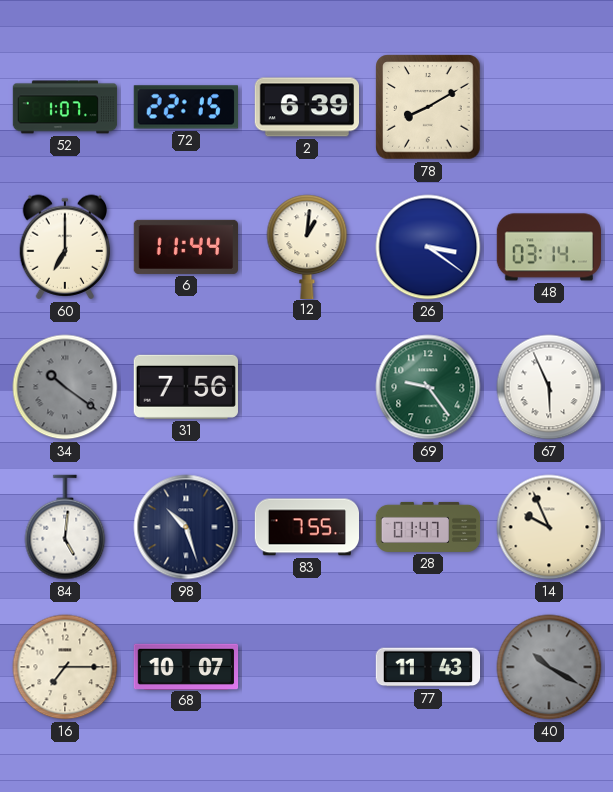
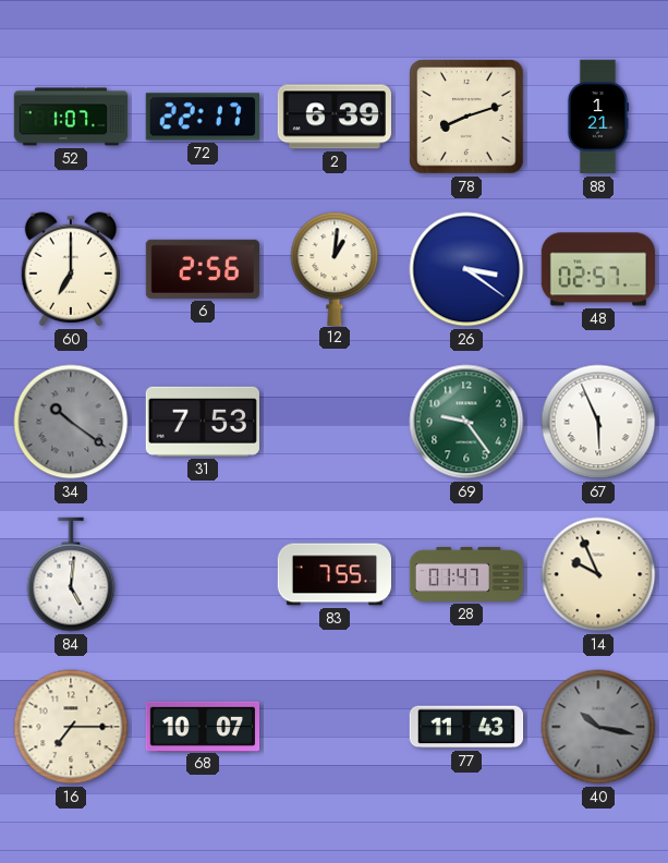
72: 22:15 -> 22:17 (202, 117)
78: 8:10 -> 8:12 (466, 117)
88: none -> 1:21 (598, 117)
6: 11:44 -> 2:56 (202, 269)
48: 03:14 -> 02:57 (597, 269)
31: 7:56 -> 7:53 (203, 422)
98: 10:27 -> none (186, 527)
40: 10:20 -> 10:17 (598, 727)
